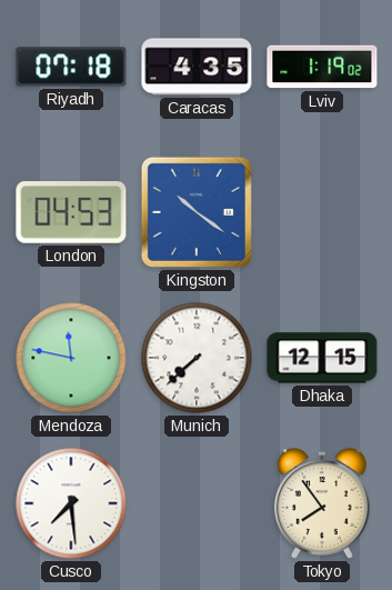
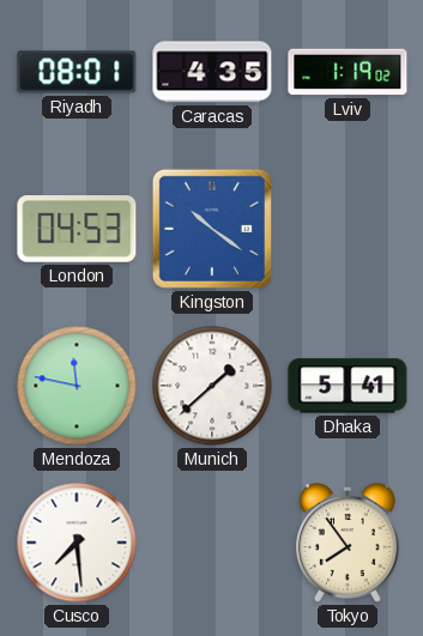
Riyadh: 07:18 -> 08:01 (77, 72)
Munich: 7:38 -> 1:38 (212, 386)
Dhaka: 12:15 -> 5:41 (348, 386)
